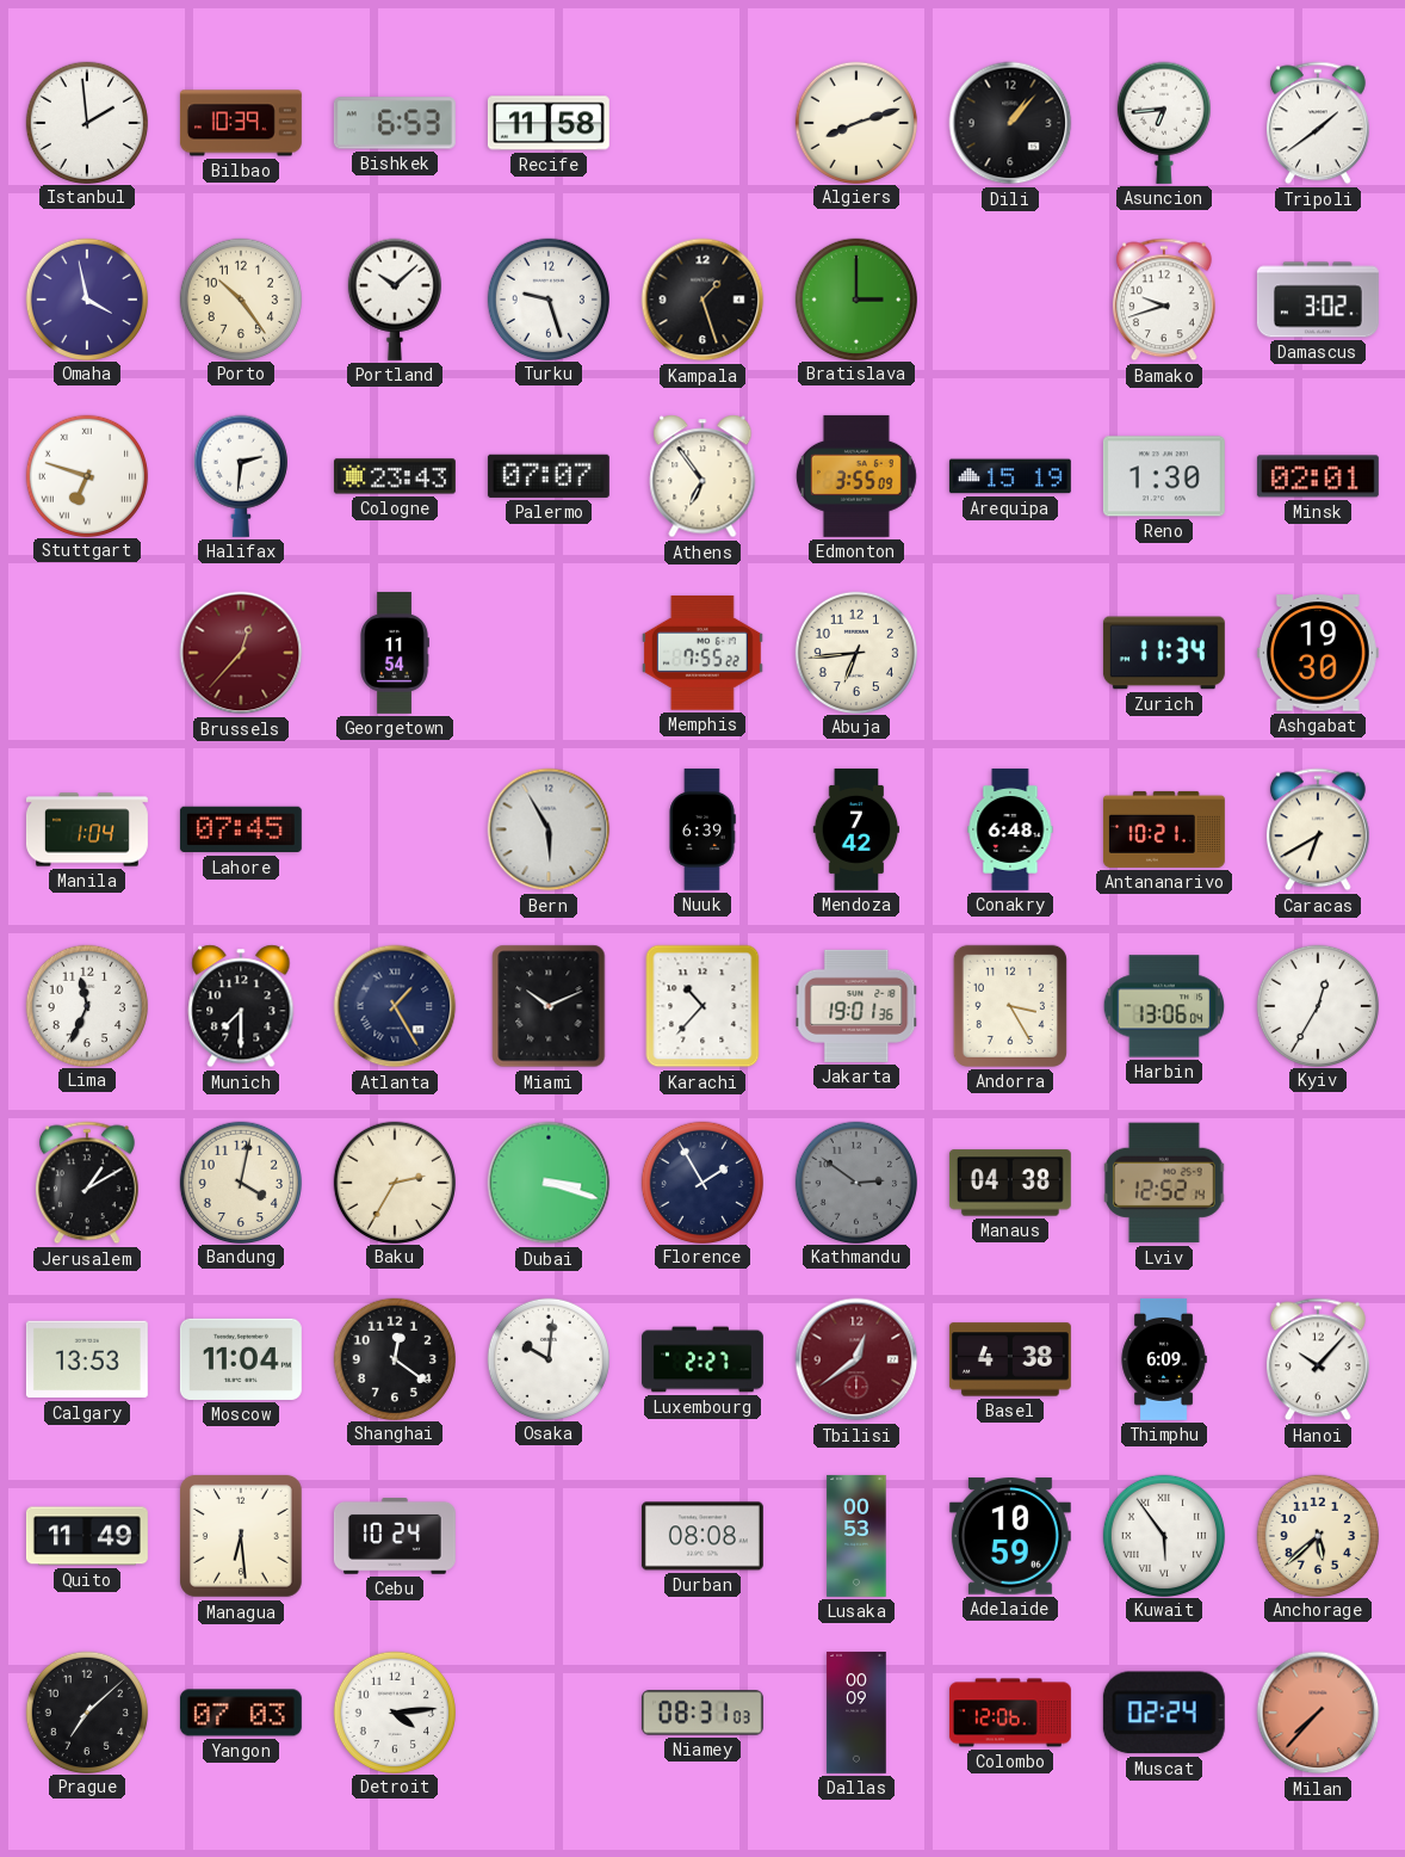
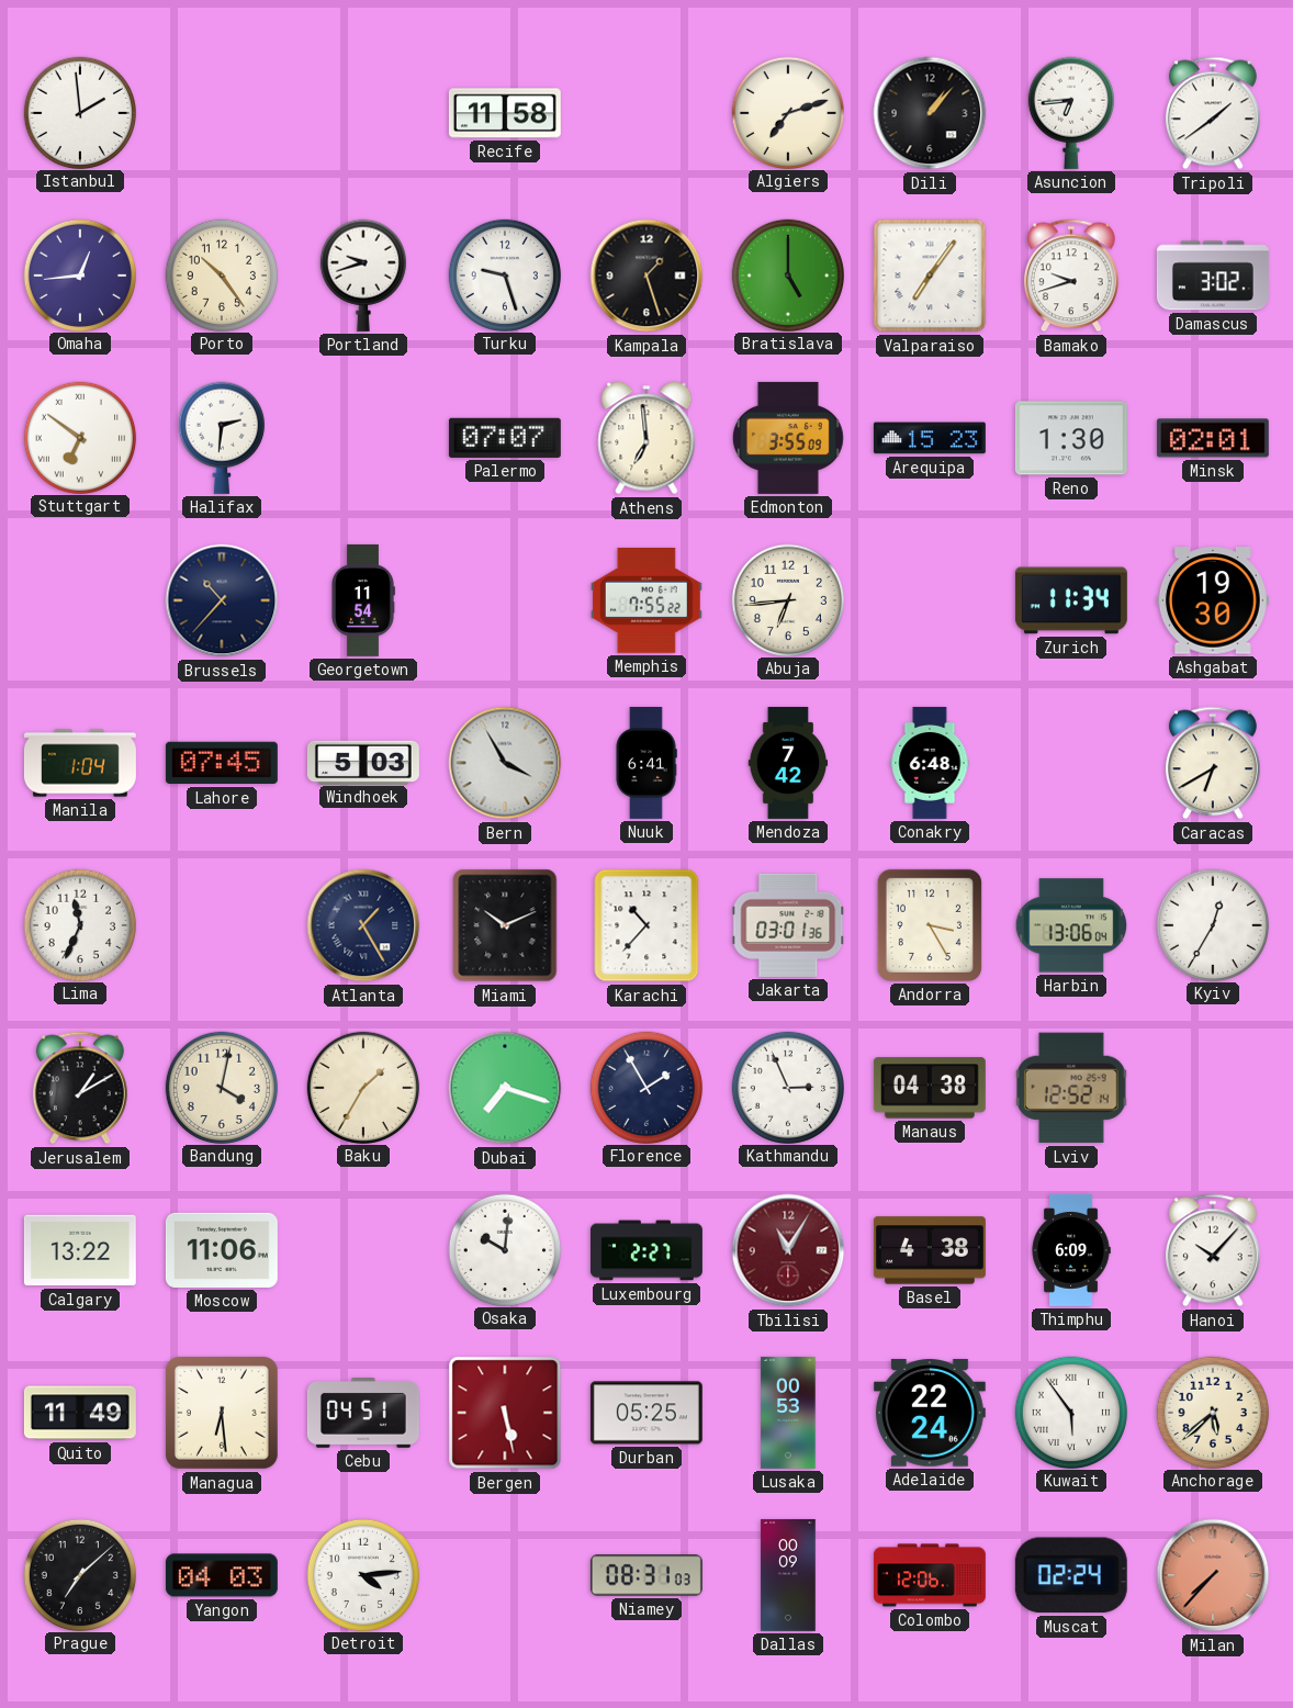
Bilbao: 10:39 -> none (241, 123)
Bishkek: 6:53 -> none (395, 123)
Algiers: 8:12 -> 7:12 (787, 112)
Omaha: 3:58 -> 12:44 (79, 274)
Portland: 10:08 -> 9:42 (363, 276)
Bratislava: 3:00 -> 5:00 (787, 274)
Valparaiso: none -> 7:06 (930, 276)
Stuttgart: 6:48 -> 6:51 (79, 437)
Cologne: 23:43 -> none (395, 476)
Athens: 6:54 -> 6:59 (646, 438)
Arequipa: 15:19 -> 15:23 (930, 438)
Brussels: 12:37 -> 10:37 (222, 600)
Brussels dial: burgundy -> navy (222, 600)
Windhoek: none -> 5:03 (363, 762)
Bern: 5:55 -> 3:55 (505, 763)
Nuuk: 6:39 -> 6:41 (646, 763)
Antananarivo: 10:21 -> none (1164, 829)
Munich: 7:30 -> none (241, 1006)
Jakarta: 19:01 -> 03:01 (788, 925)
Baku: 2:35 -> 1:35 (362, 1087)
Dubai: 3:18 -> 7:18 (505, 1088)
Kathmandu: 2:51 -> 2:56 (787, 1087)
Kathmandu dial: grey -> white (787, 1087)
Calgary: 13:53 -> 13:22 (80, 1250)
Moscow: 11:04 -> 11:06 (222, 1250)
Shanghai: 12:21 -> none (394, 1358)
Tbilisi: 12:39 -> 11:05 (788, 1250)
Cebu: 10:24 -> 04:51 (363, 1414)
Bergen: none -> 5:28 (505, 1413)
Durban: 08:08 -> 05:25 (646, 1413)
Adelaide: 10:59 -> 22:24 (930, 1413)
Yangon: 07:03 -> 04:03 (222, 1575)
